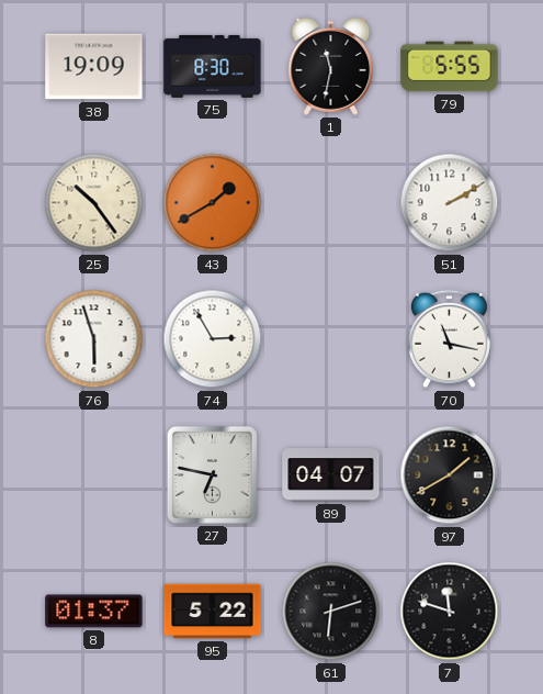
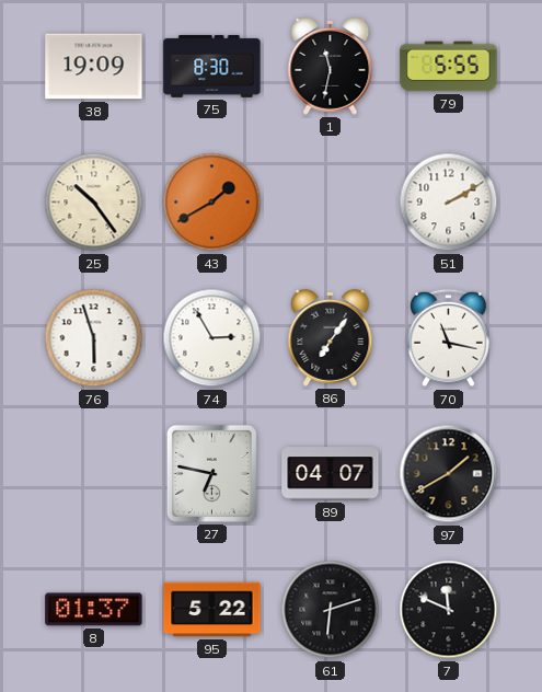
86: none -> 7:06 (331, 337)
7: 11:48 -> 11:49 (449, 610)
